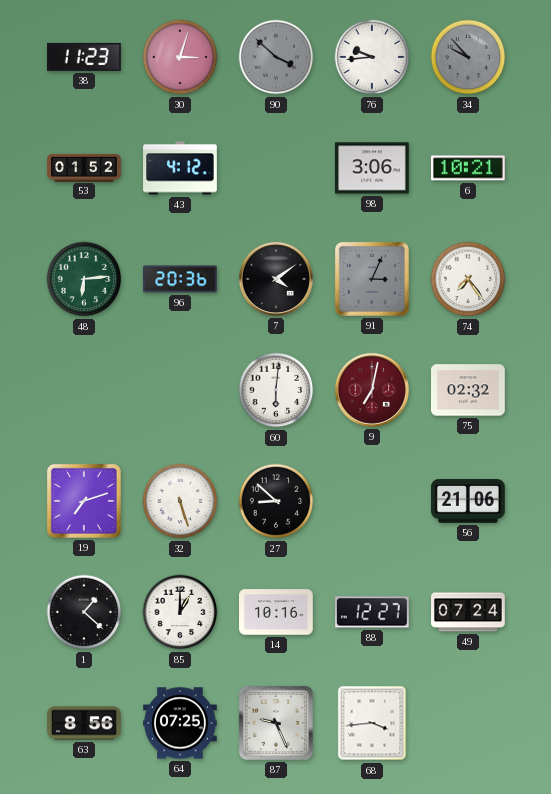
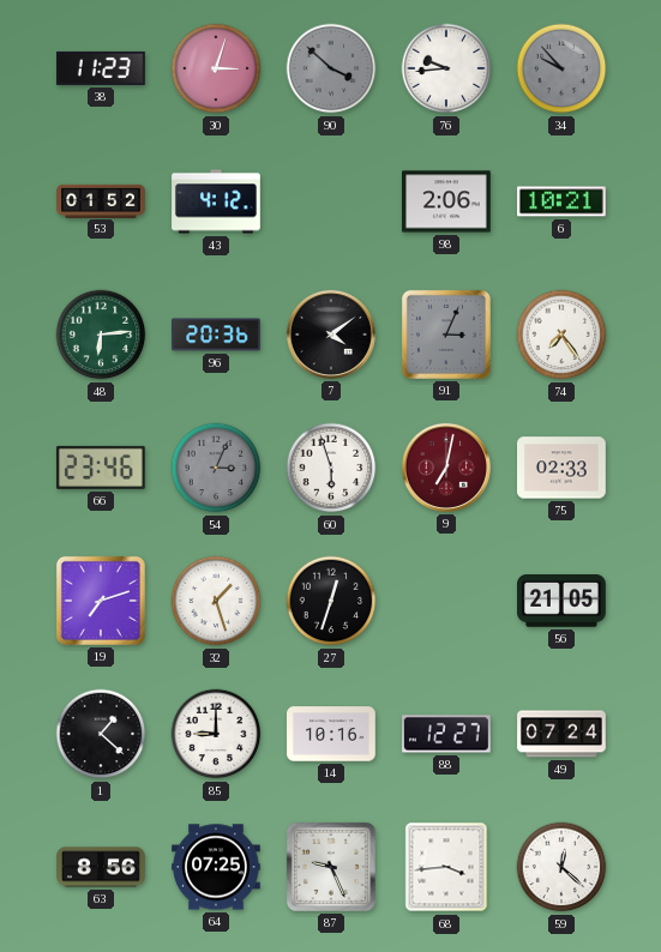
98: 3:06 -> 2:06 (447, 201)
66: none -> 23:46 (101, 468)
54: none -> 3:04 (216, 468)
60: 6:01 -> 5:57 (331, 468)
75: 02:32 -> 02:33 (563, 468)
32: 5:27 -> 1:27 (216, 601)
27: 8:52 -> 12:33 (331, 601)
56: 21:06 -> 21:05 (563, 601)
85: 1:00 -> 9:00 (216, 734)
59: none -> 12:22 (561, 867)
